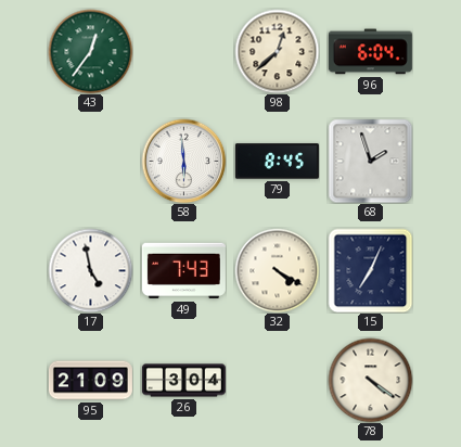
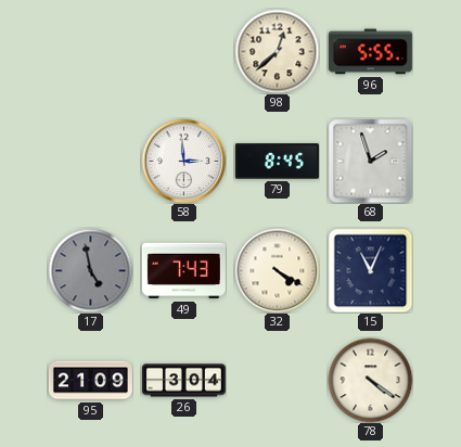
43: 12:36 -> none (90, 51)
96: 6:04 -> 5:55 (370, 52)
58: 5:59 -> 2:59 (183, 161)
17 dial: white -> grey (90, 270)
15: 7:04 -> 11:04 (370, 270)
